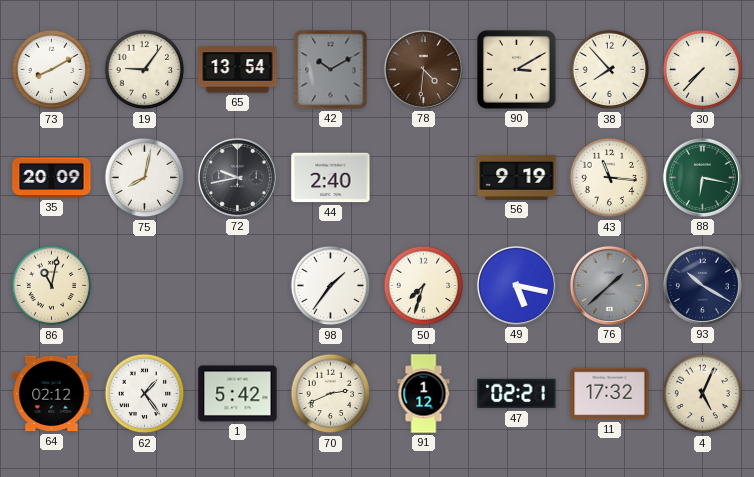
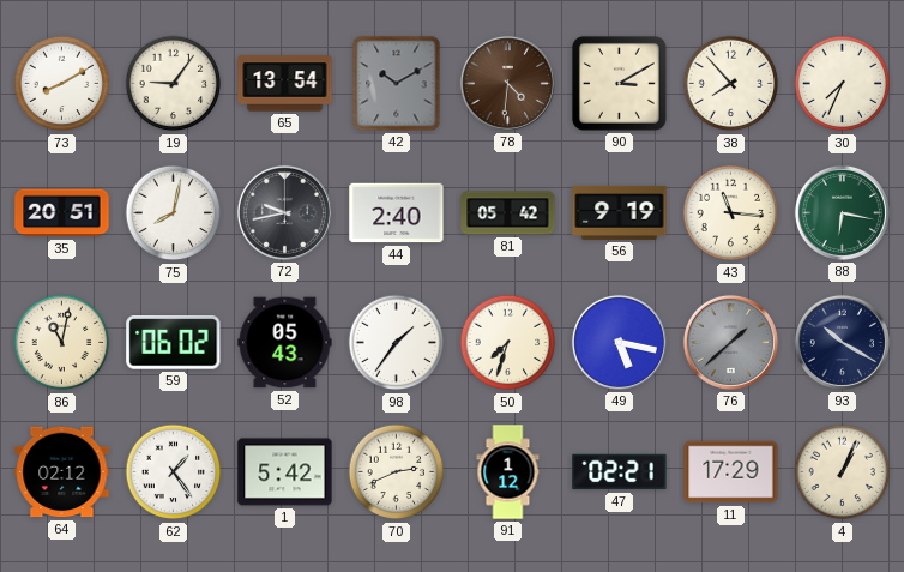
30: 7:37 -> 7:34 (843, 84)
35: 20:09 -> 20:51 (62, 213)
81: none -> 05:42 (508, 213)
59: none -> 06:02 (174, 343)
52: none -> 05:43 (285, 343)
11: 17:32 -> 17:29 (731, 472)
4: 5:04 -> 1:04 (843, 472)
